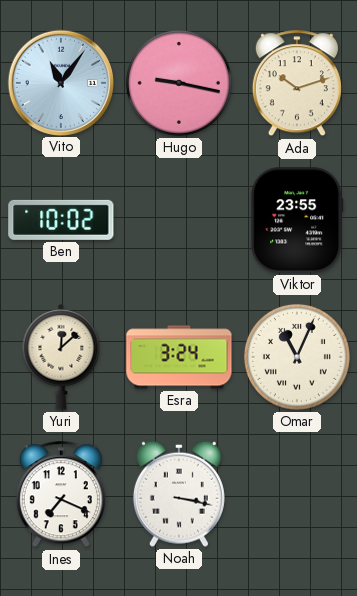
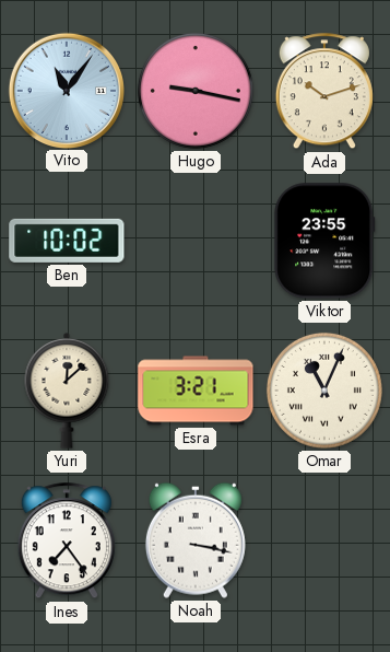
Esra: 3:24 -> 3:21 (196, 391)
Ines: 7:19 -> 7:24 (67, 542)
